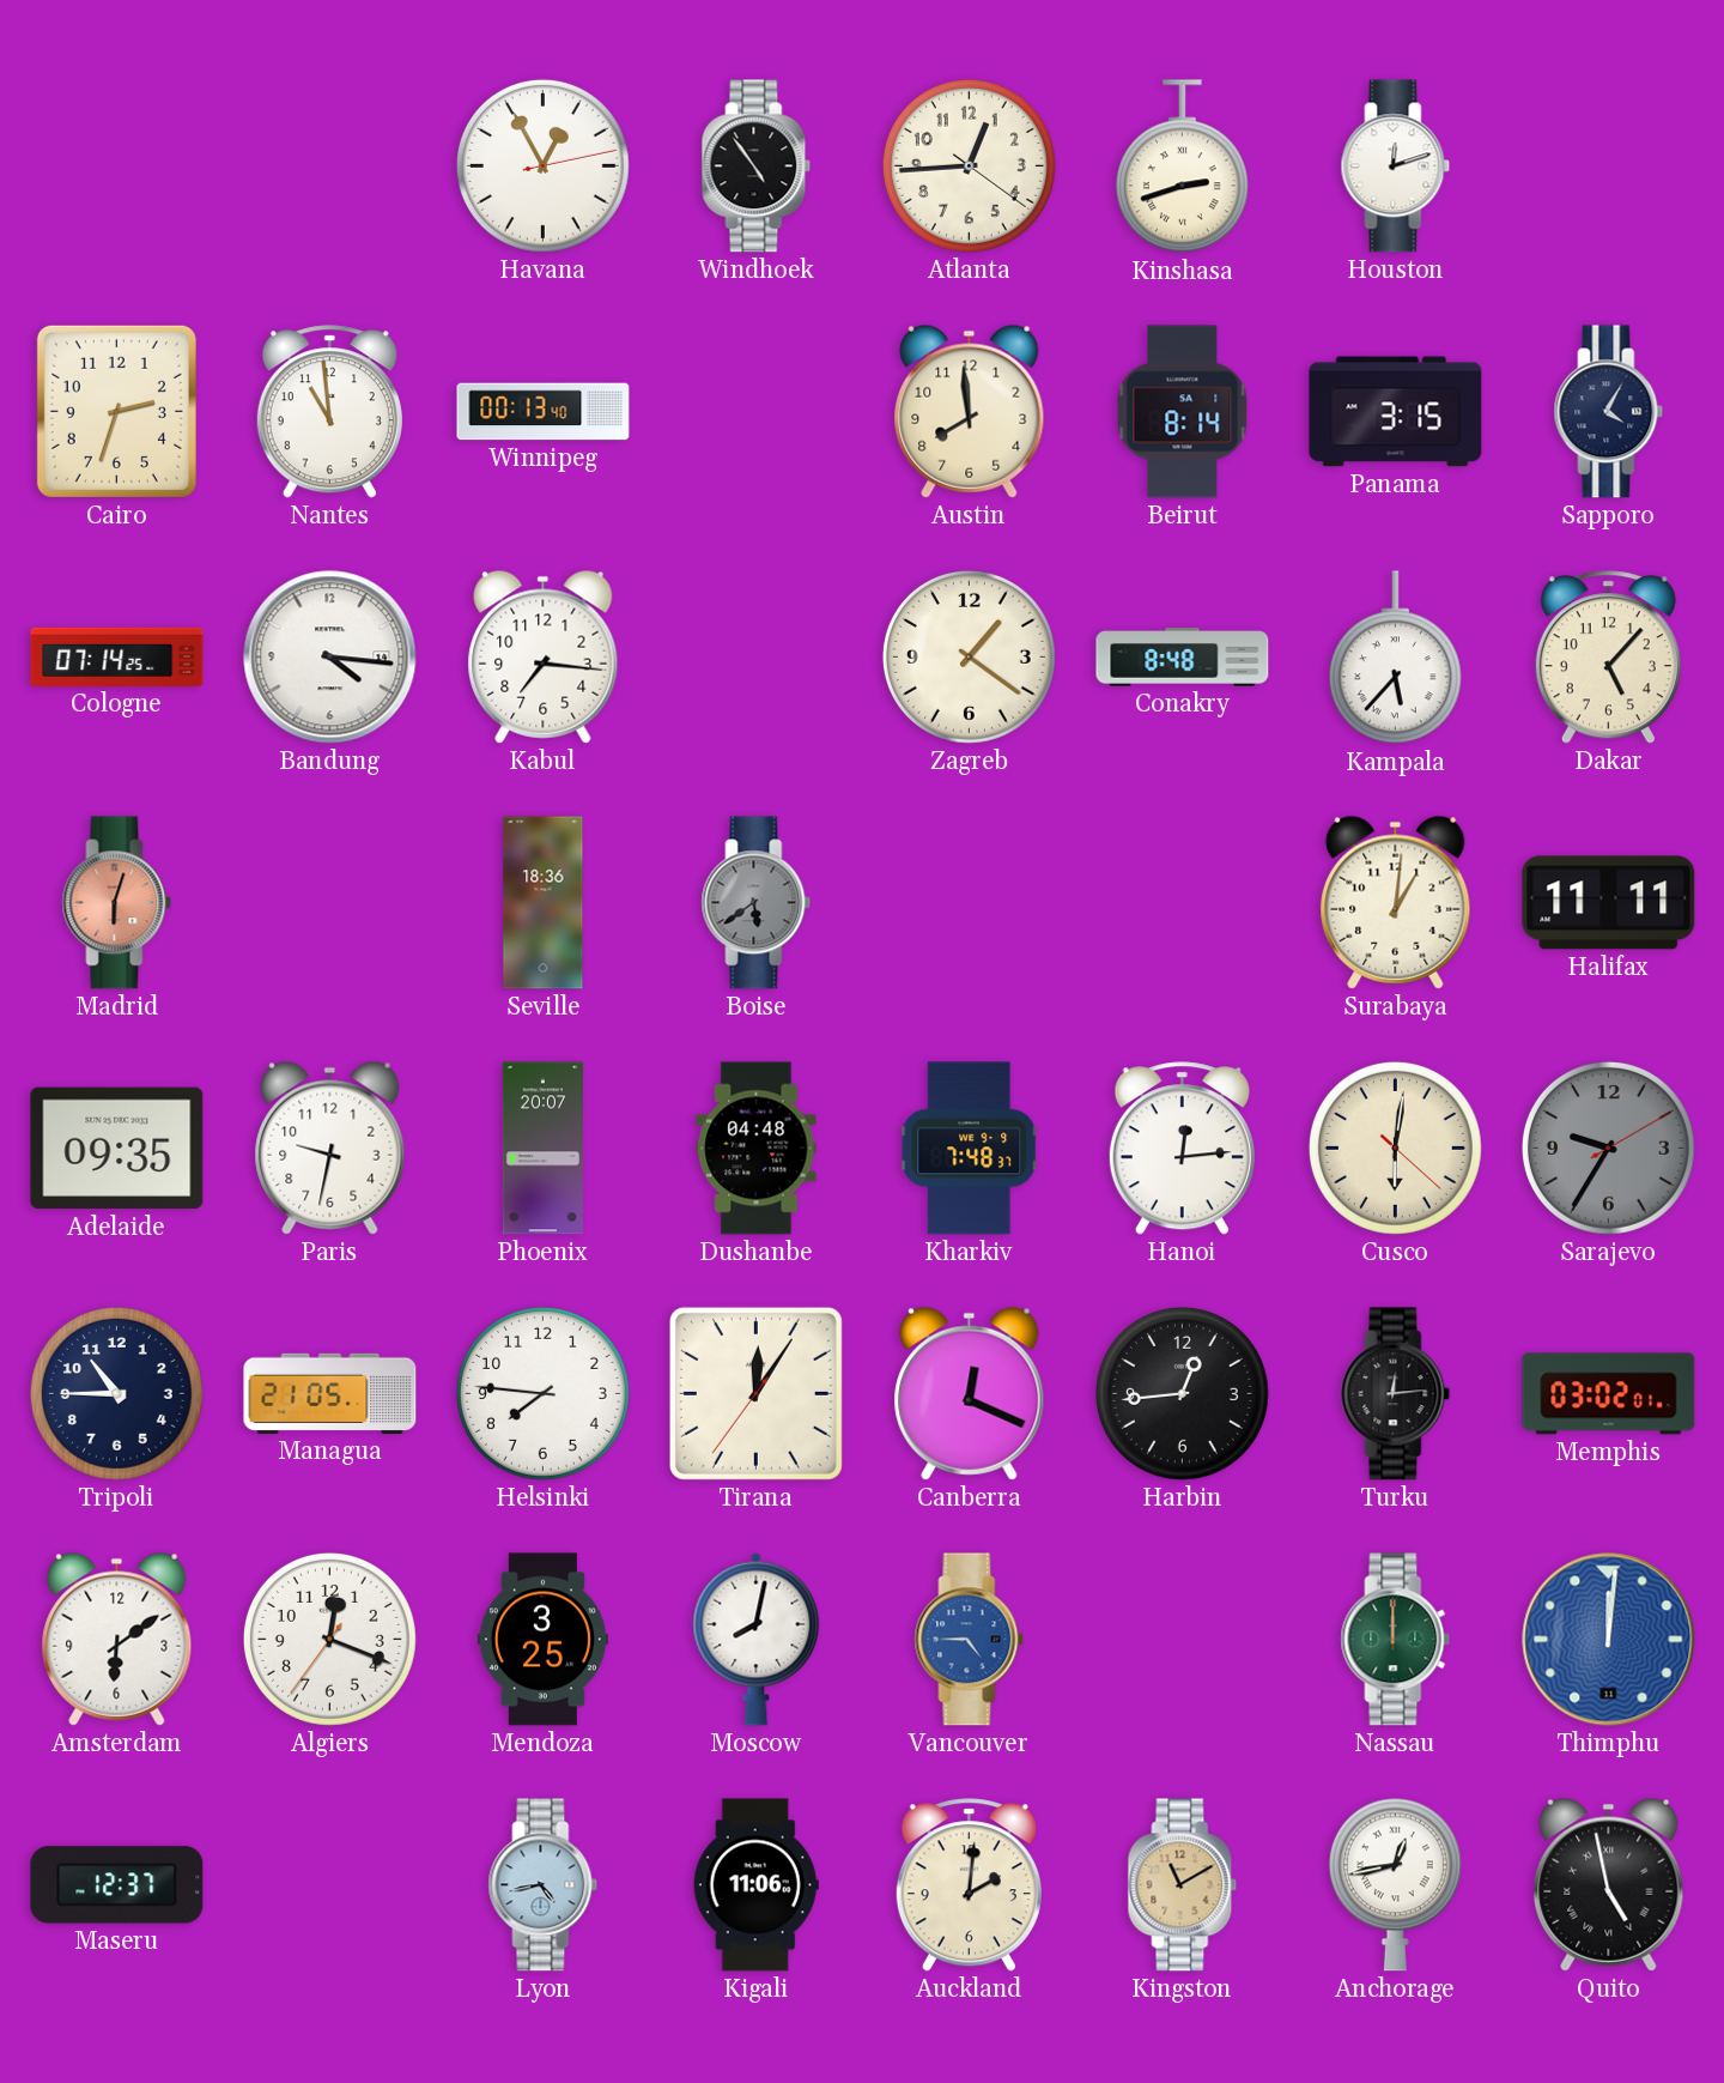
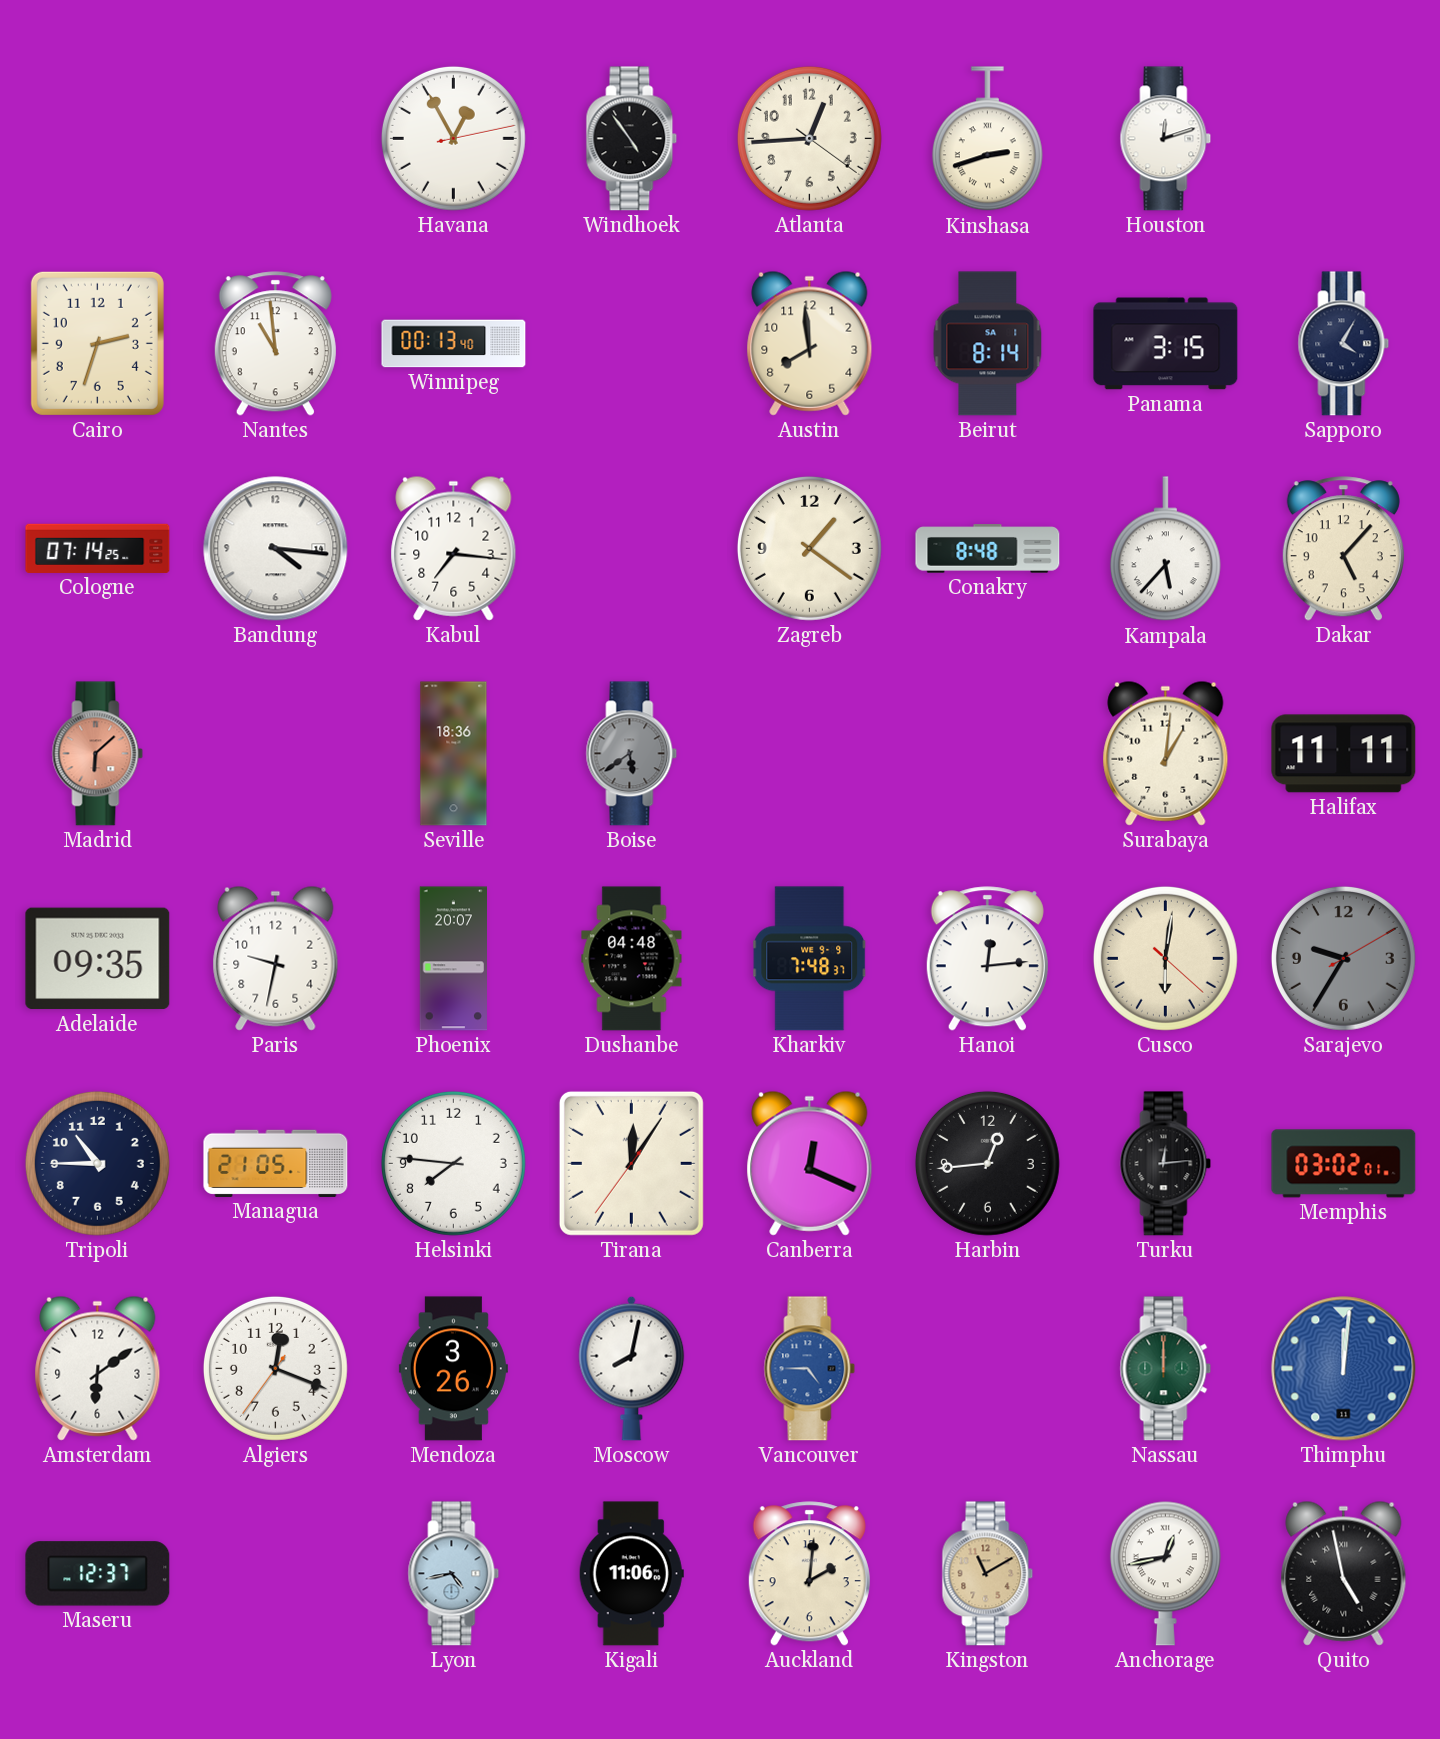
Madrid: 6:03 -> 6:08 (98, 754)
Mendoza: 3:25 -> 3:26 (453, 1369)
